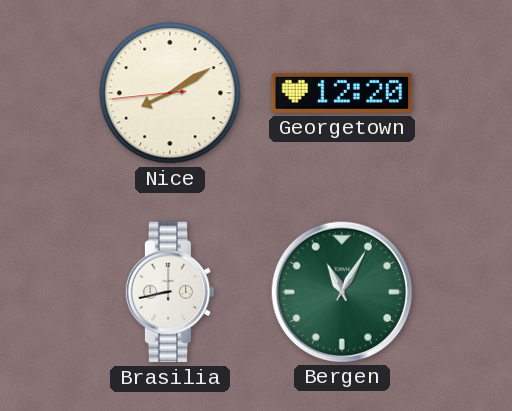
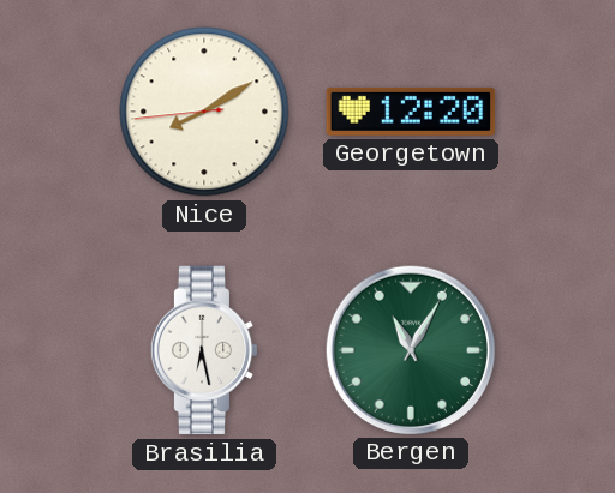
Brasilia: 8:43 -> 6:28 (204, 350)
